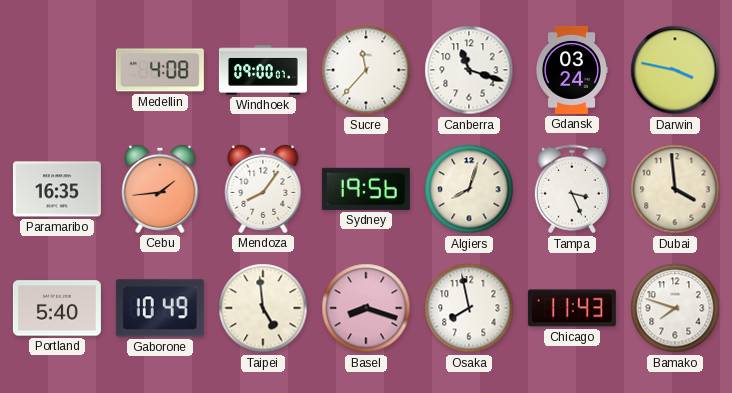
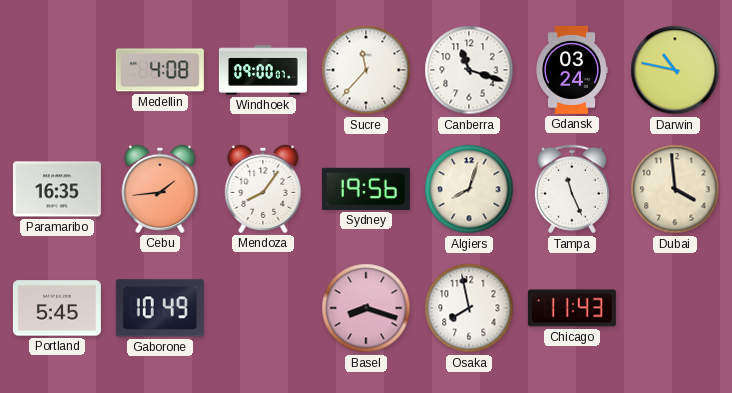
Darwin: 3:47 -> 10:47 (675, 70)
Tampa: 3:26 -> 11:26 (572, 189)
Portland: 5:40 -> 5:45 (57, 308)
Taipei: 4:59 -> none (263, 308)
Bamako: 7:48 -> none (675, 308)
